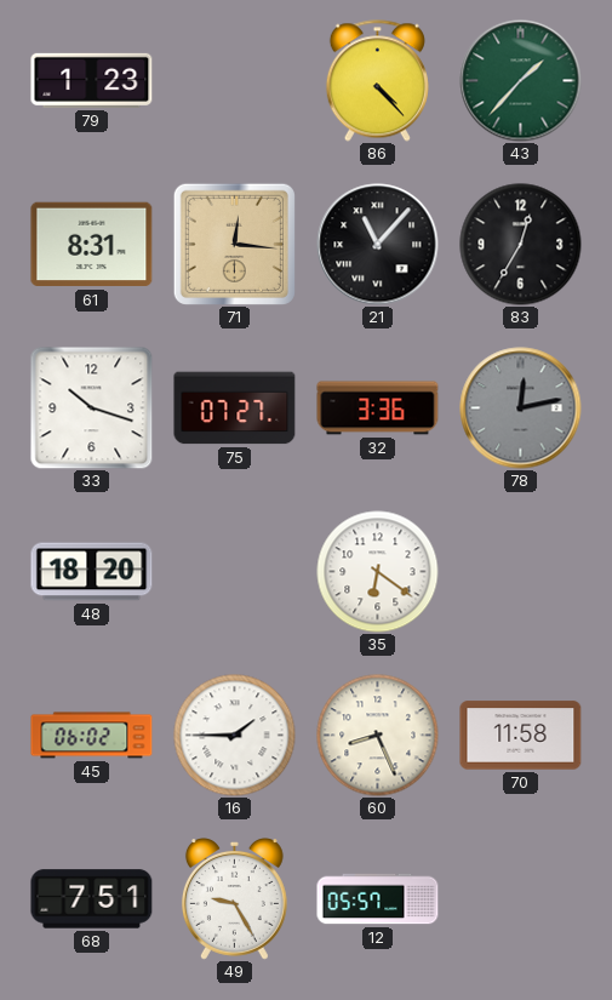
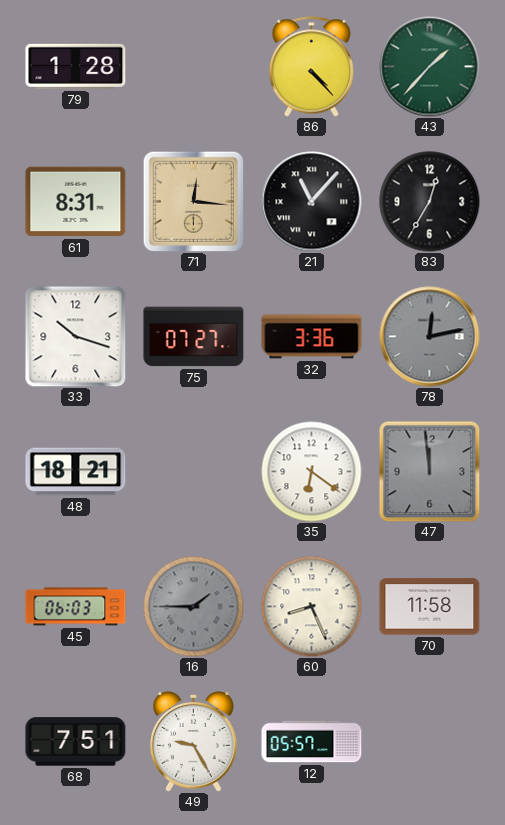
79: 1:23 -> 1:28 (76, 66)
48: 18:20 -> 18:21 (76, 472)
47: none -> 11:59 (430, 472)
45: 06:02 -> 06:03 (76, 607)
16 dial: white -> grey (194, 607)
